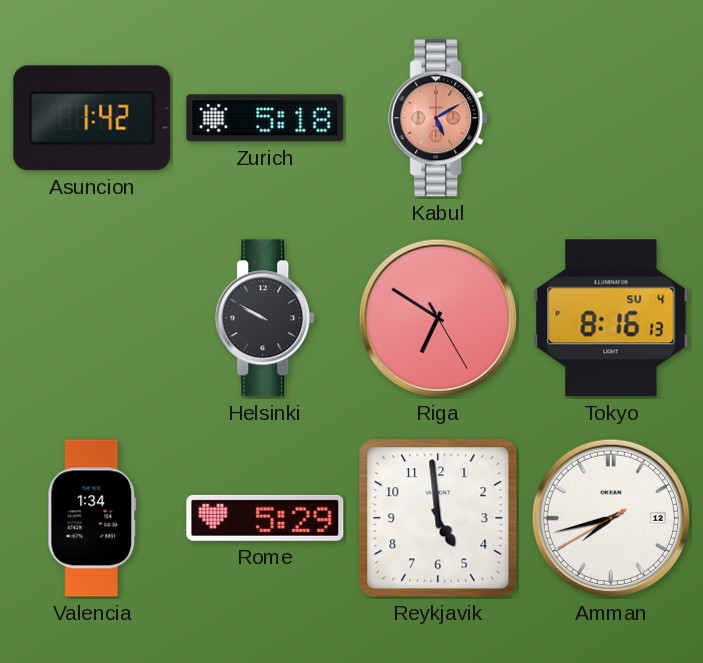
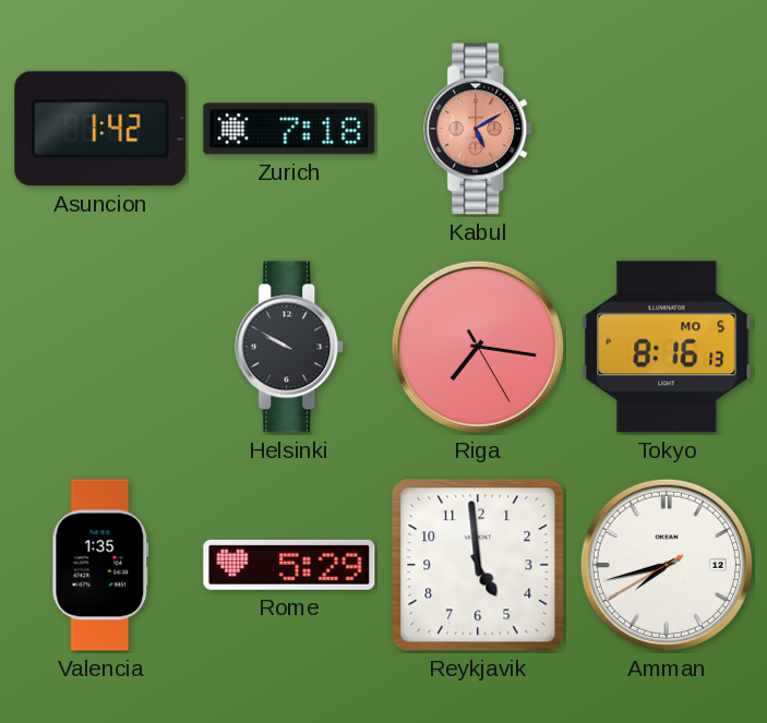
Zurich: 5:18 -> 7:18 (289, 129)
Riga: 6:50 -> 7:16 (478, 347)
Tokyo date: SU 4 -> MO 5 (667, 347)
Valencia: 1:34 -> 1:35 (100, 565)
